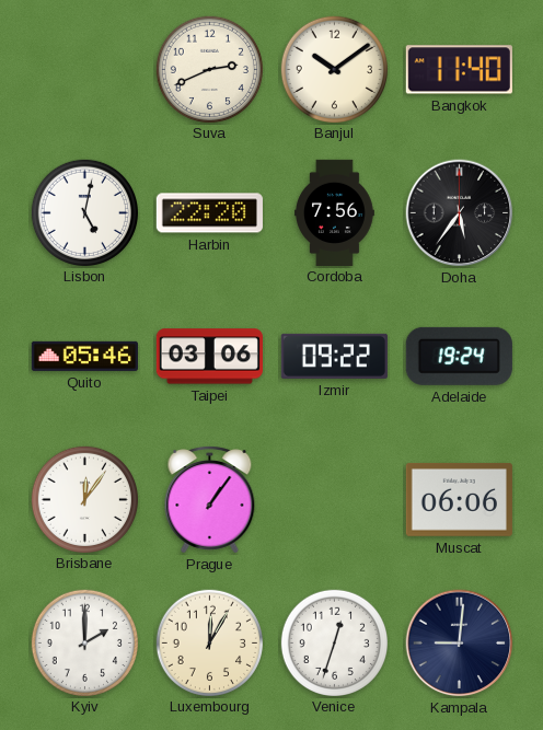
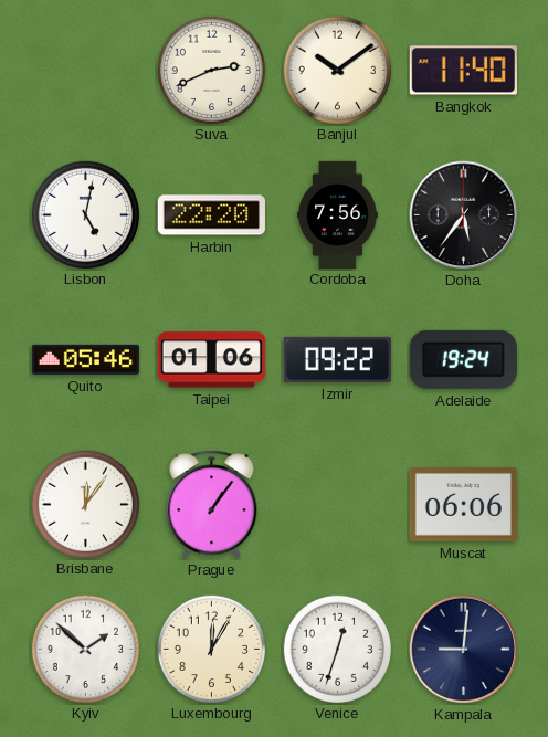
Taipei: 03:06 -> 01:06 (211, 360)
Kyiv: 2:00 -> 1:52 (85, 649)
